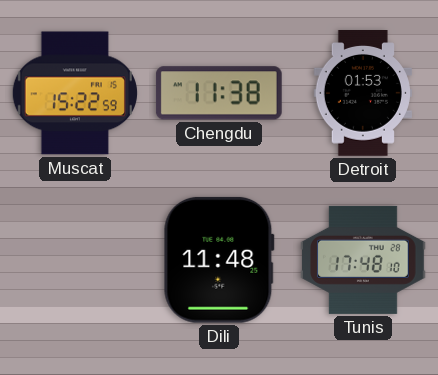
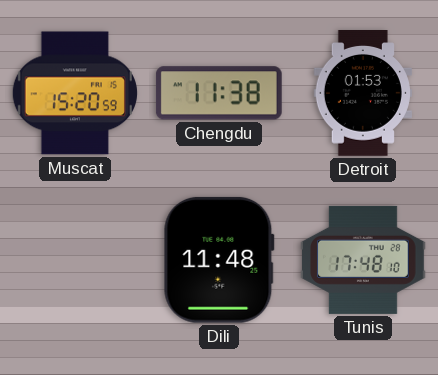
Muscat: 15:22 -> 15:20 (75, 93)
